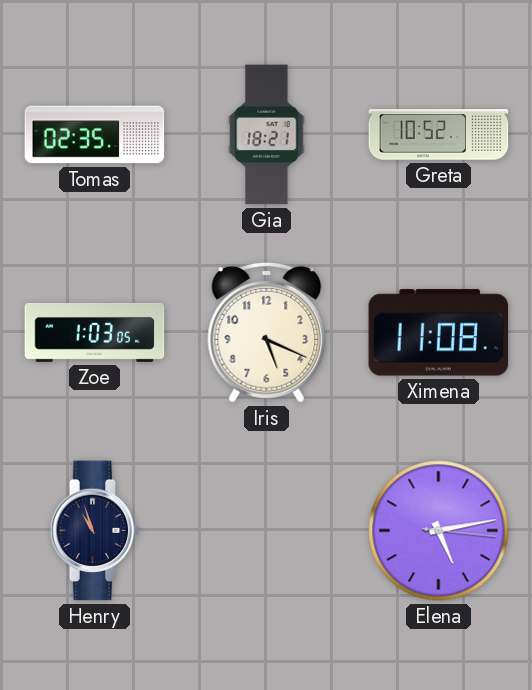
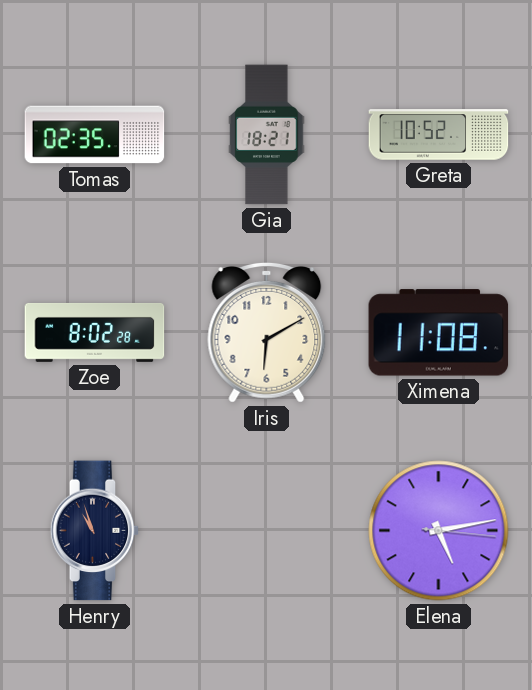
Zoe: 1:03 -> 8:02 (95, 332)
Iris: 5:19 -> 6:10 (267, 333)
